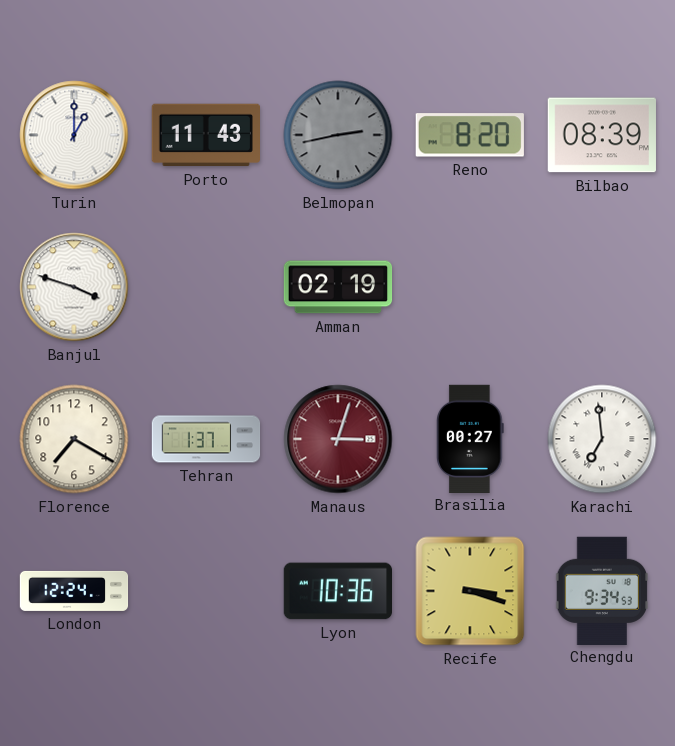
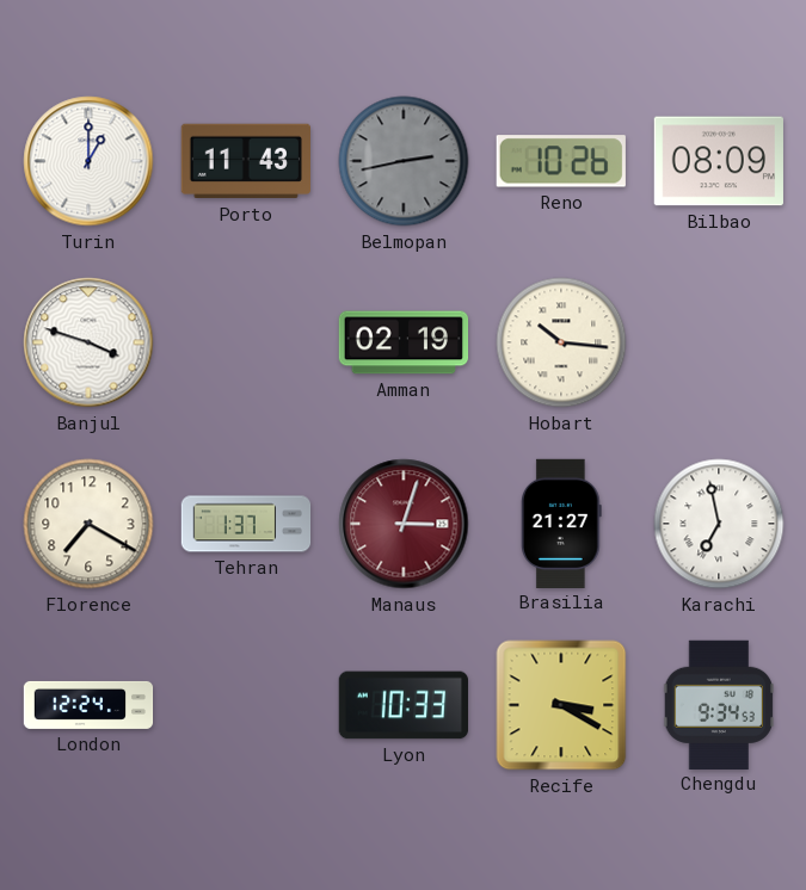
Reno: 8:20 -> 10:26 (561, 161)
Bilbao: 08:39 -> 08:09 (718, 161)
Hobart: none -> 10:16 (561, 342)
Brasilia: 00:27 -> 21:27 (562, 523)
Karachi: 6:59 -> 6:58 (719, 524)
Lyon: 10:36 -> 10:33 (402, 705)
Recife: 3:18 -> 3:20 (561, 705)
